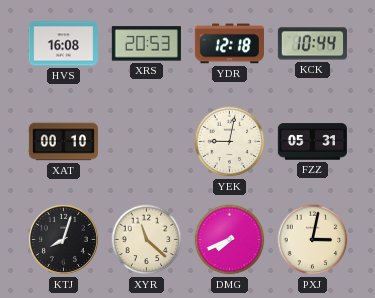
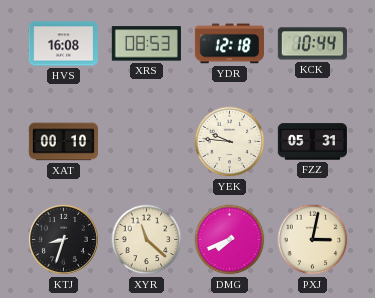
XRS: 20:53 -> 08:53 (146, 44)
YEK: 9:02 -> 9:46 (230, 142)
KTJ: 8:03 -> 8:33 (63, 239)
